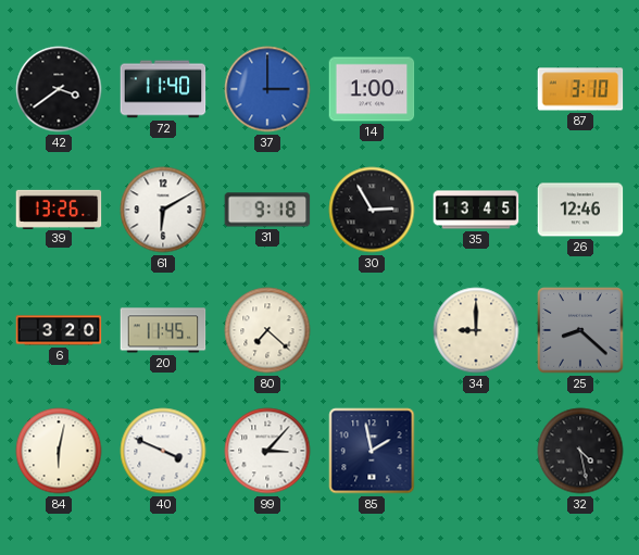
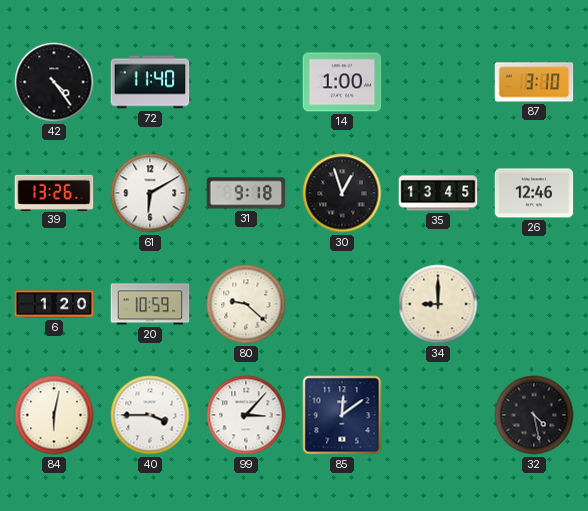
42: 3:39 -> 4:24 (54, 82)
37: 3:00 -> none (267, 89)
30: 2:55 -> 12:57 (342, 193)
6: 3:20 -> 1:20 (54, 304)
20: 11:45 -> 10:59 (150, 304)
80: 7:22 -> 9:22 (246, 304)
25: 8:22 -> none (580, 330)
40: 3:49 -> 3:45 (150, 415)
85: 1:58 -> 12:09 (342, 415)
